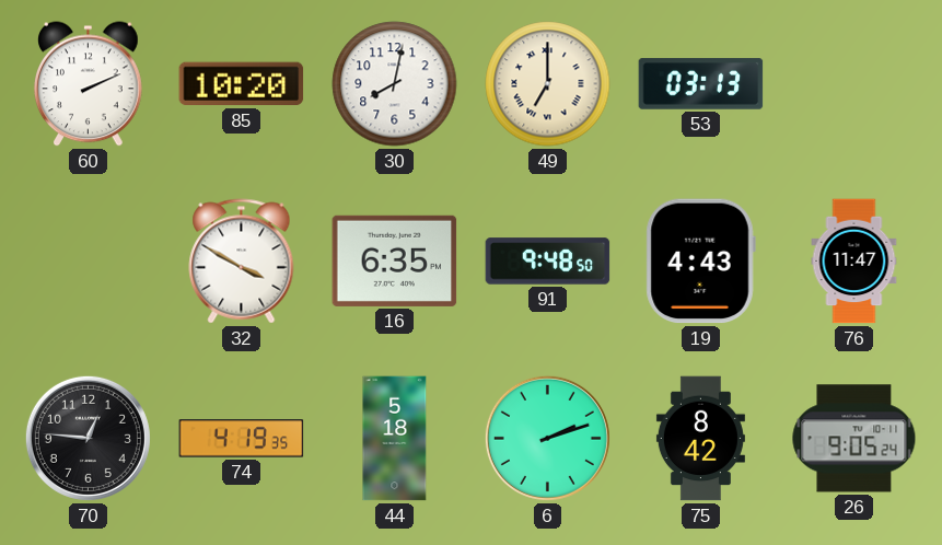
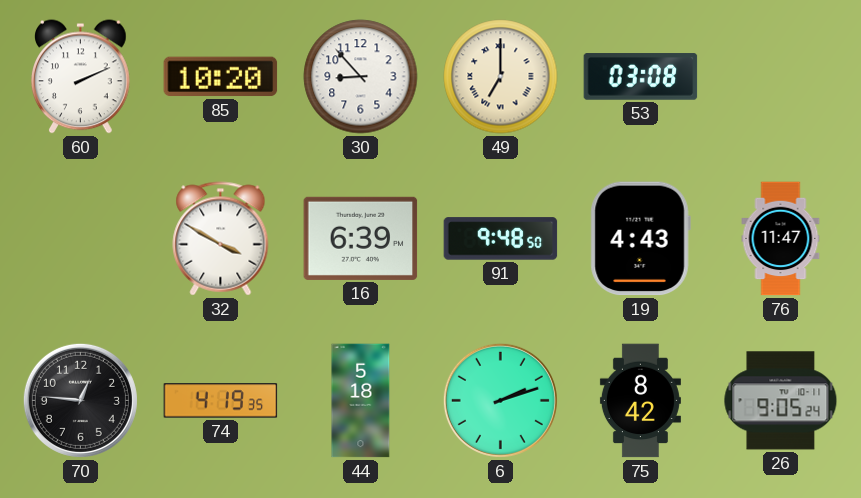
30: 8:02 -> 8:53 (361, 77)
53: 03:13 -> 03:08 (641, 77)
16: 6:35 -> 6:39 (361, 238)
